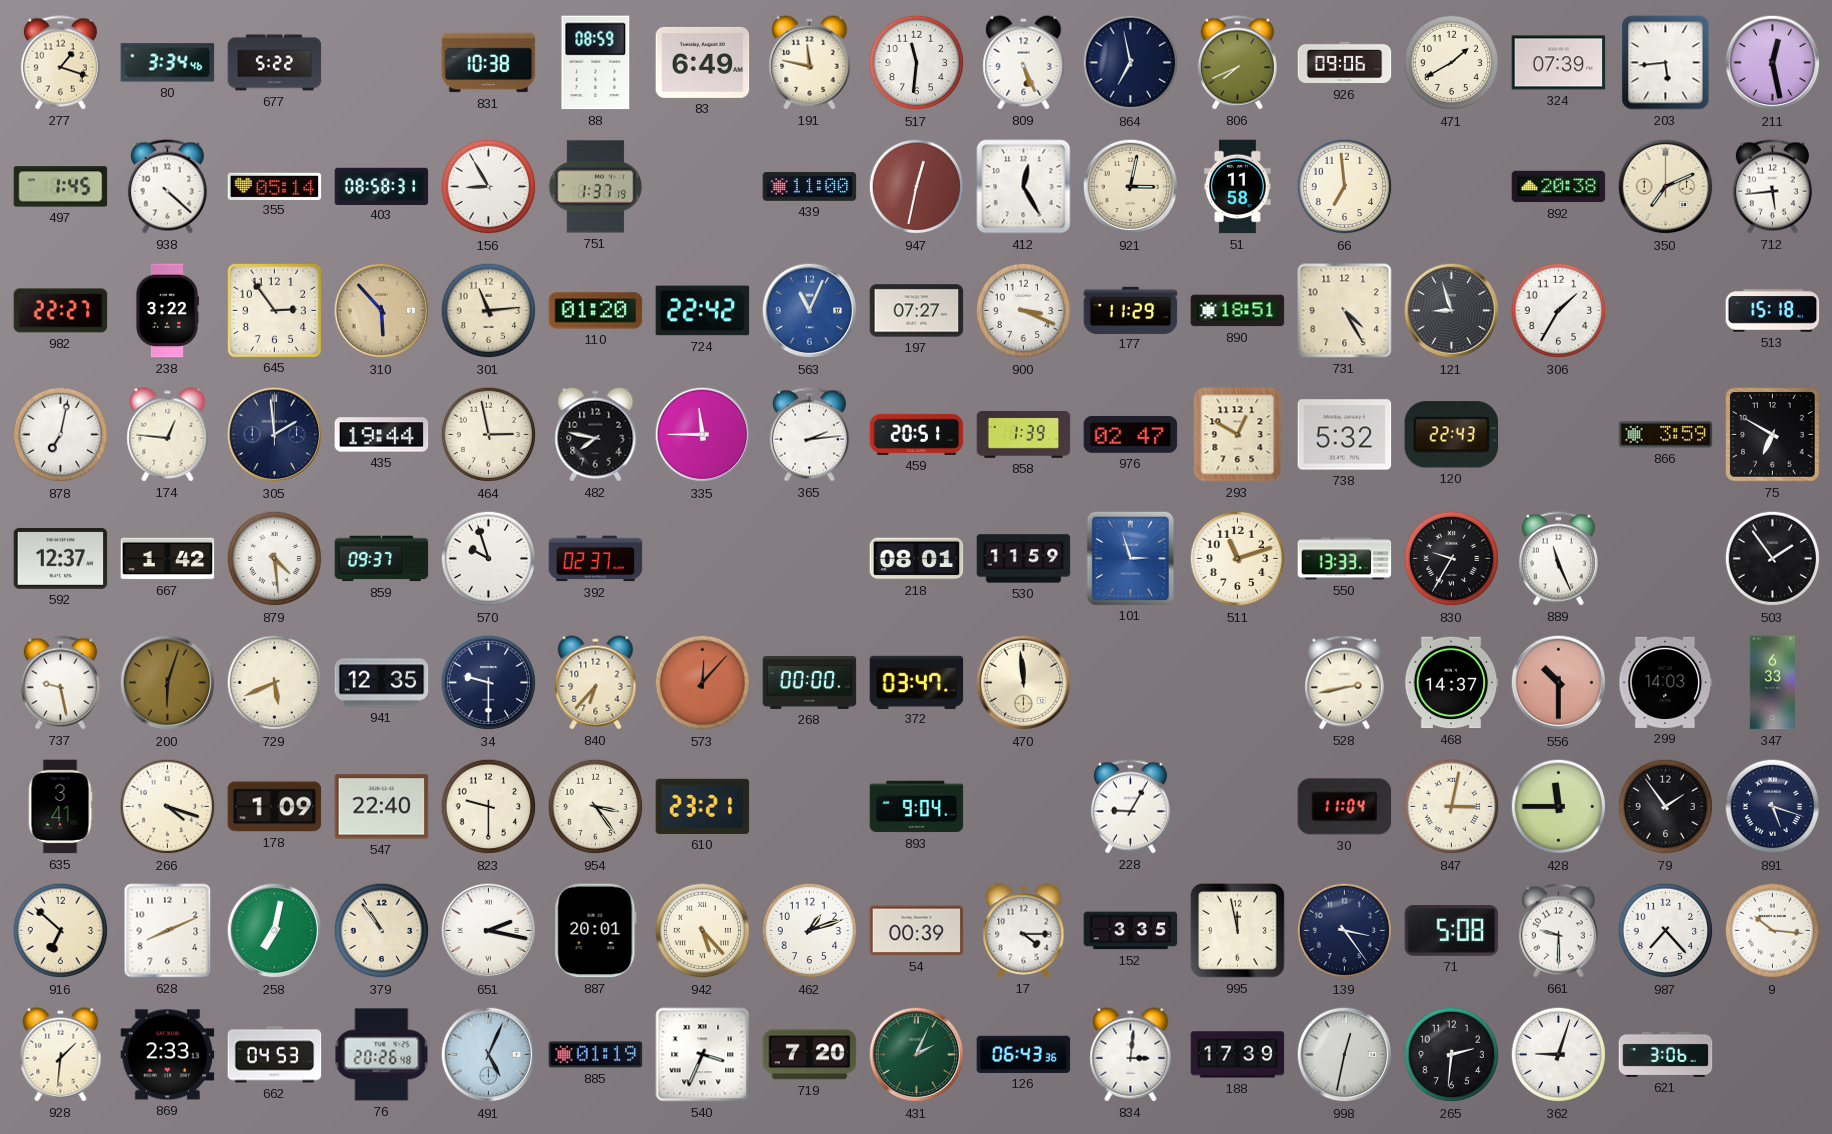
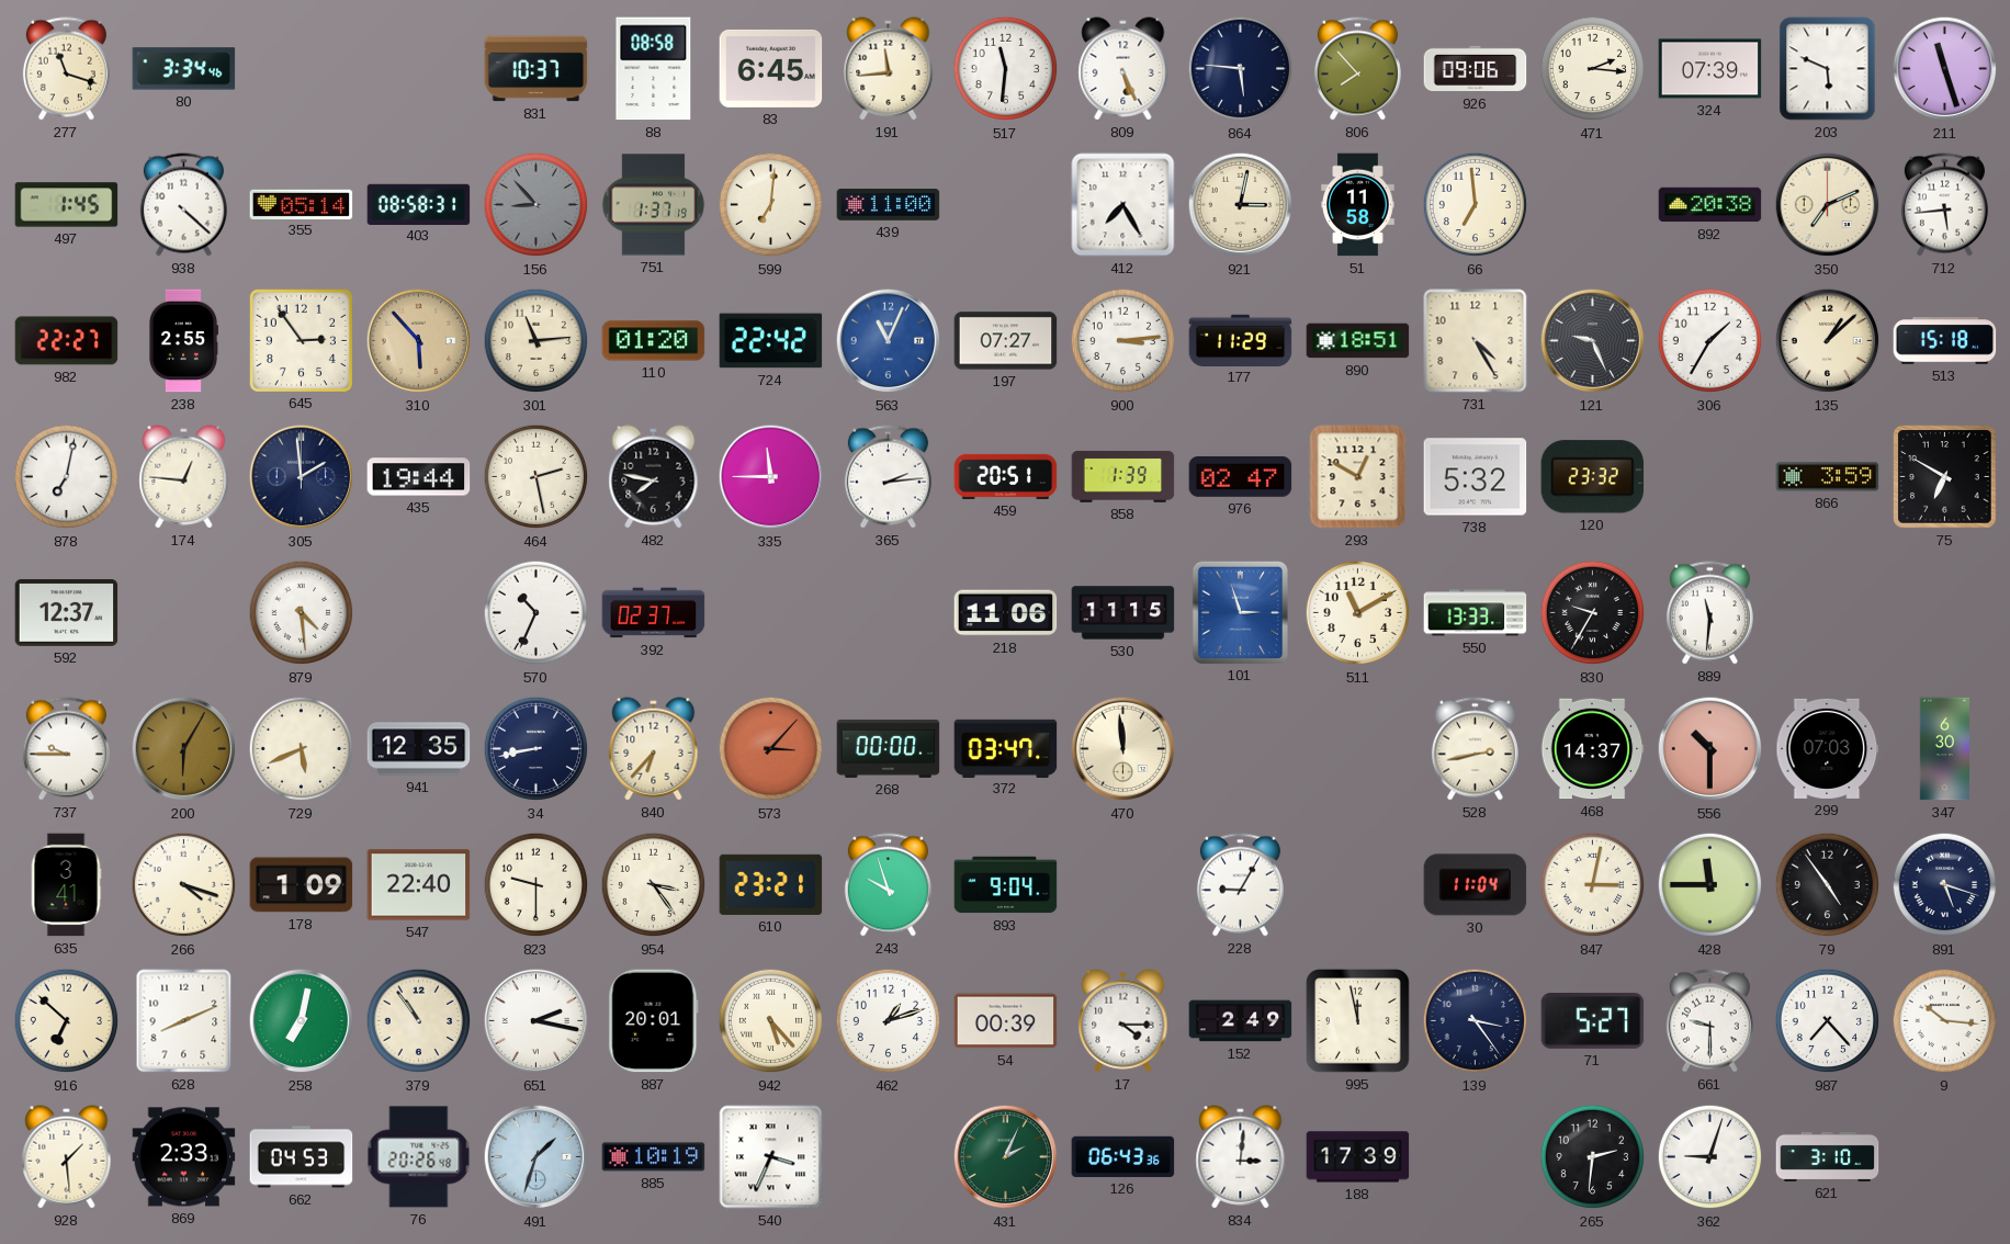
277: 1:18 -> 11:18 (66, 69)
677: 5:22 -> none (275, 63)
831: 10:38 -> 10:37 (537, 69)
88: 08:59 -> 08:58 (654, 69)
83: 6:49 -> 6:45 (771, 68)
191: 11:47 -> 11:44 (889, 69)
864: 6:58 -> 5:46 (1241, 69)
806: 7:41 -> 7:53 (1357, 69)
471: 1:40 -> 2:16 (1593, 69)
203: 5:44 -> 5:49 (1828, 69)
211: 12:28 -> 11:27 (1945, 69)
156: 8:55 -> 8:53 (537, 205)
156 dial: white -> grey (537, 205)
599: none -> 7:01 (771, 205)
947: 12:32 -> none (917, 187)
412: 12:25 -> 7:25 (1123, 205)
238: 3:22 -> 2:55 (183, 341)
900: 3:19 -> 3:14 (1123, 341)
121: 8:57 -> 9:26 (1593, 341)
135: none -> 1:08 (1828, 341)
464: 2:58 -> 2:28 (537, 477)
120: 22:43 -> 23:32 (1593, 477)
667: 1:42 -> none (168, 559)
859: 09:37 -> none (382, 559)
570: 9:57 -> 10:34 (537, 613)
218: 08:01 -> 11:06 (1006, 613)
530: 11:59 -> 11:15 (1123, 613)
511: 11:12 -> 11:10 (1358, 613)
889: 11:26 -> 11:31 (1709, 613)
503: 1:54 -> none (1773, 559)
737: 9:28 -> 9:45 (66, 749)
200: 6:03 -> 6:05 (184, 749)
34: 9:30 -> 8:43 (537, 749)
573: 12:07 -> 3:07 (771, 749)
299: 14:03 -> 07:03 (1828, 748)
347: 6:33 -> 6:30 (1944, 749)
243: none -> 9:57 (888, 885)
79: 1:54 -> 4:54 (1828, 885)
152: 3:35 -> 2:49 (1241, 1021)
71: 5:08 -> 5:27 (1593, 1021)
928: 1:31 -> 1:29 (67, 1157)
491: 5:04 -> 1:33 (537, 1157)
885: 01:19 -> 10:19 (654, 1157)
719: 7:20 -> none (810, 1055)
998: 12:32 -> none (1345, 1055)
621: 3:06 -> 3:10 (1828, 1156)
